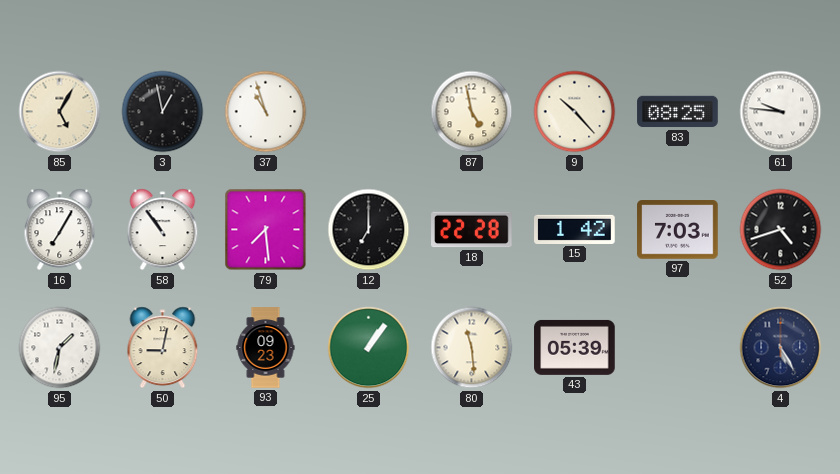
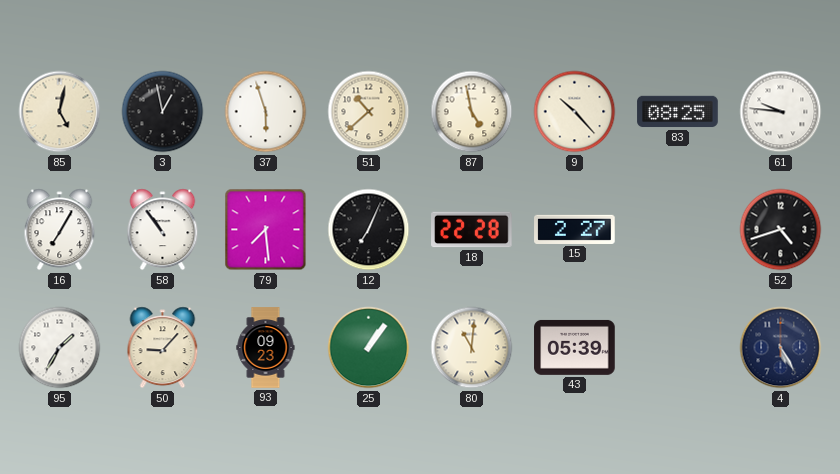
85: 5:05 -> 5:02 (60, 112)
37: 10:57 -> 5:57 (266, 112)
51: none -> 10:38 (369, 112)
12: 7:00 -> 7:04 (369, 230)
15: 1:42 -> 2:27 (575, 229)
97: 7:03 -> none (678, 230)
95: 1:32 -> 1:35 (60, 348)
50: 9:02 -> 9:07 (163, 348)
80: 11:29 -> 11:01 (472, 348)
